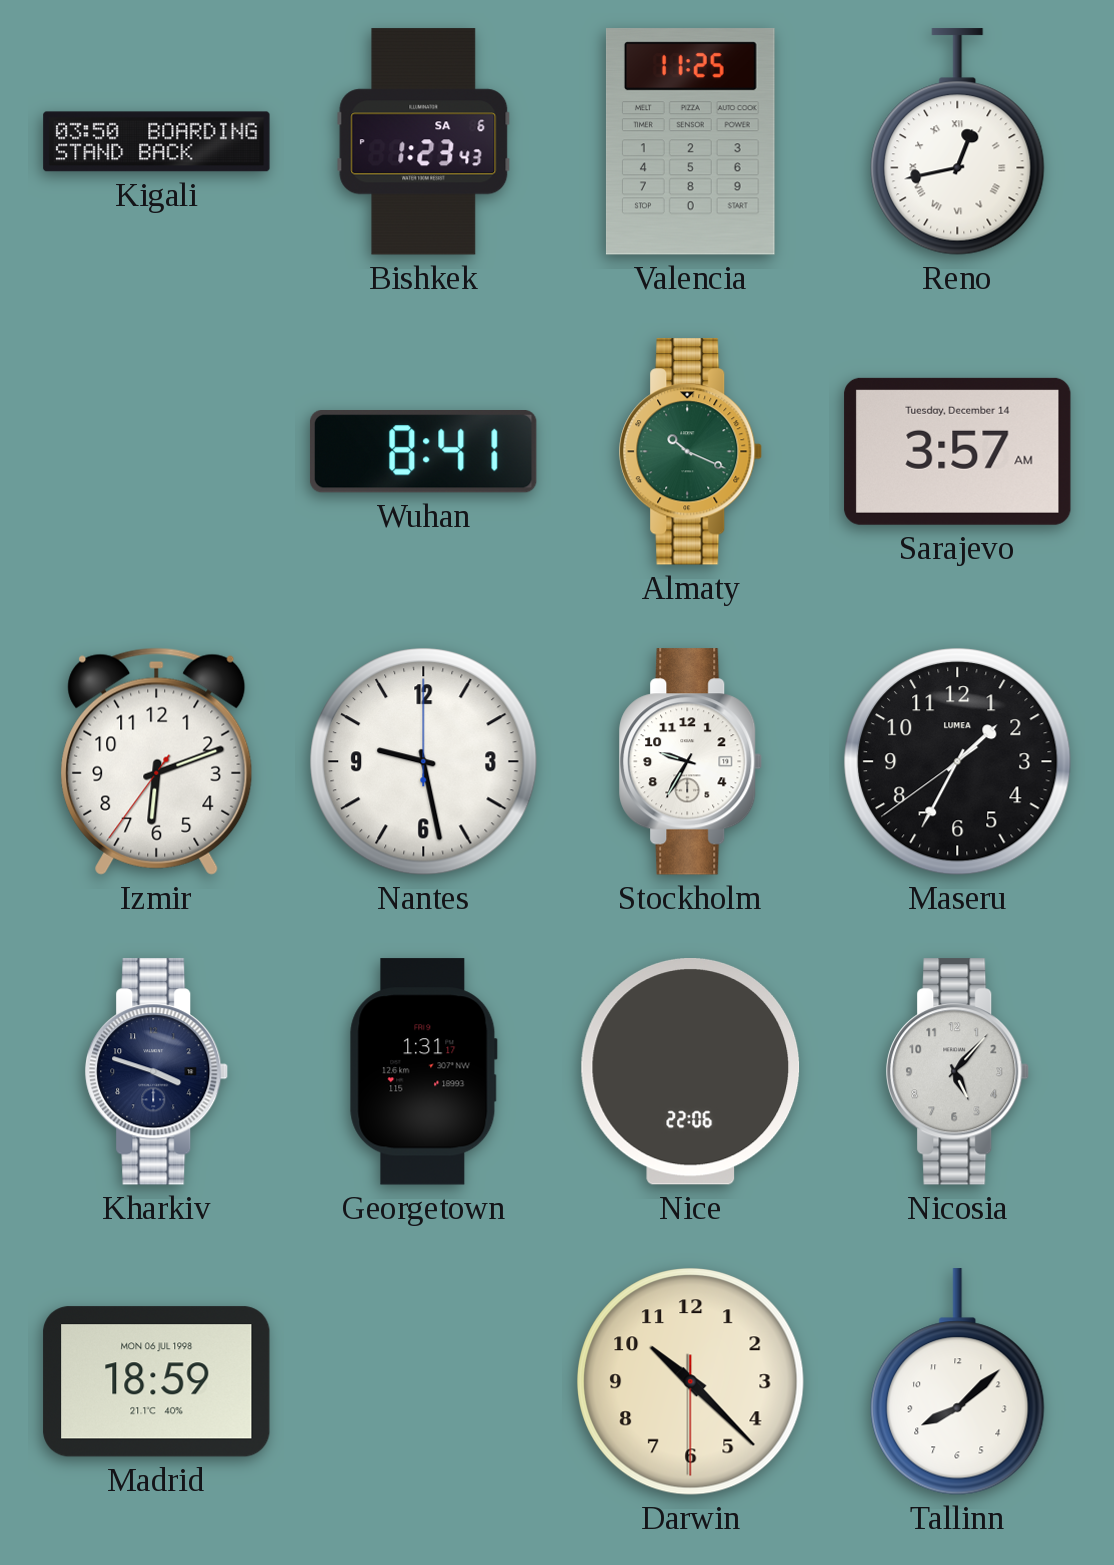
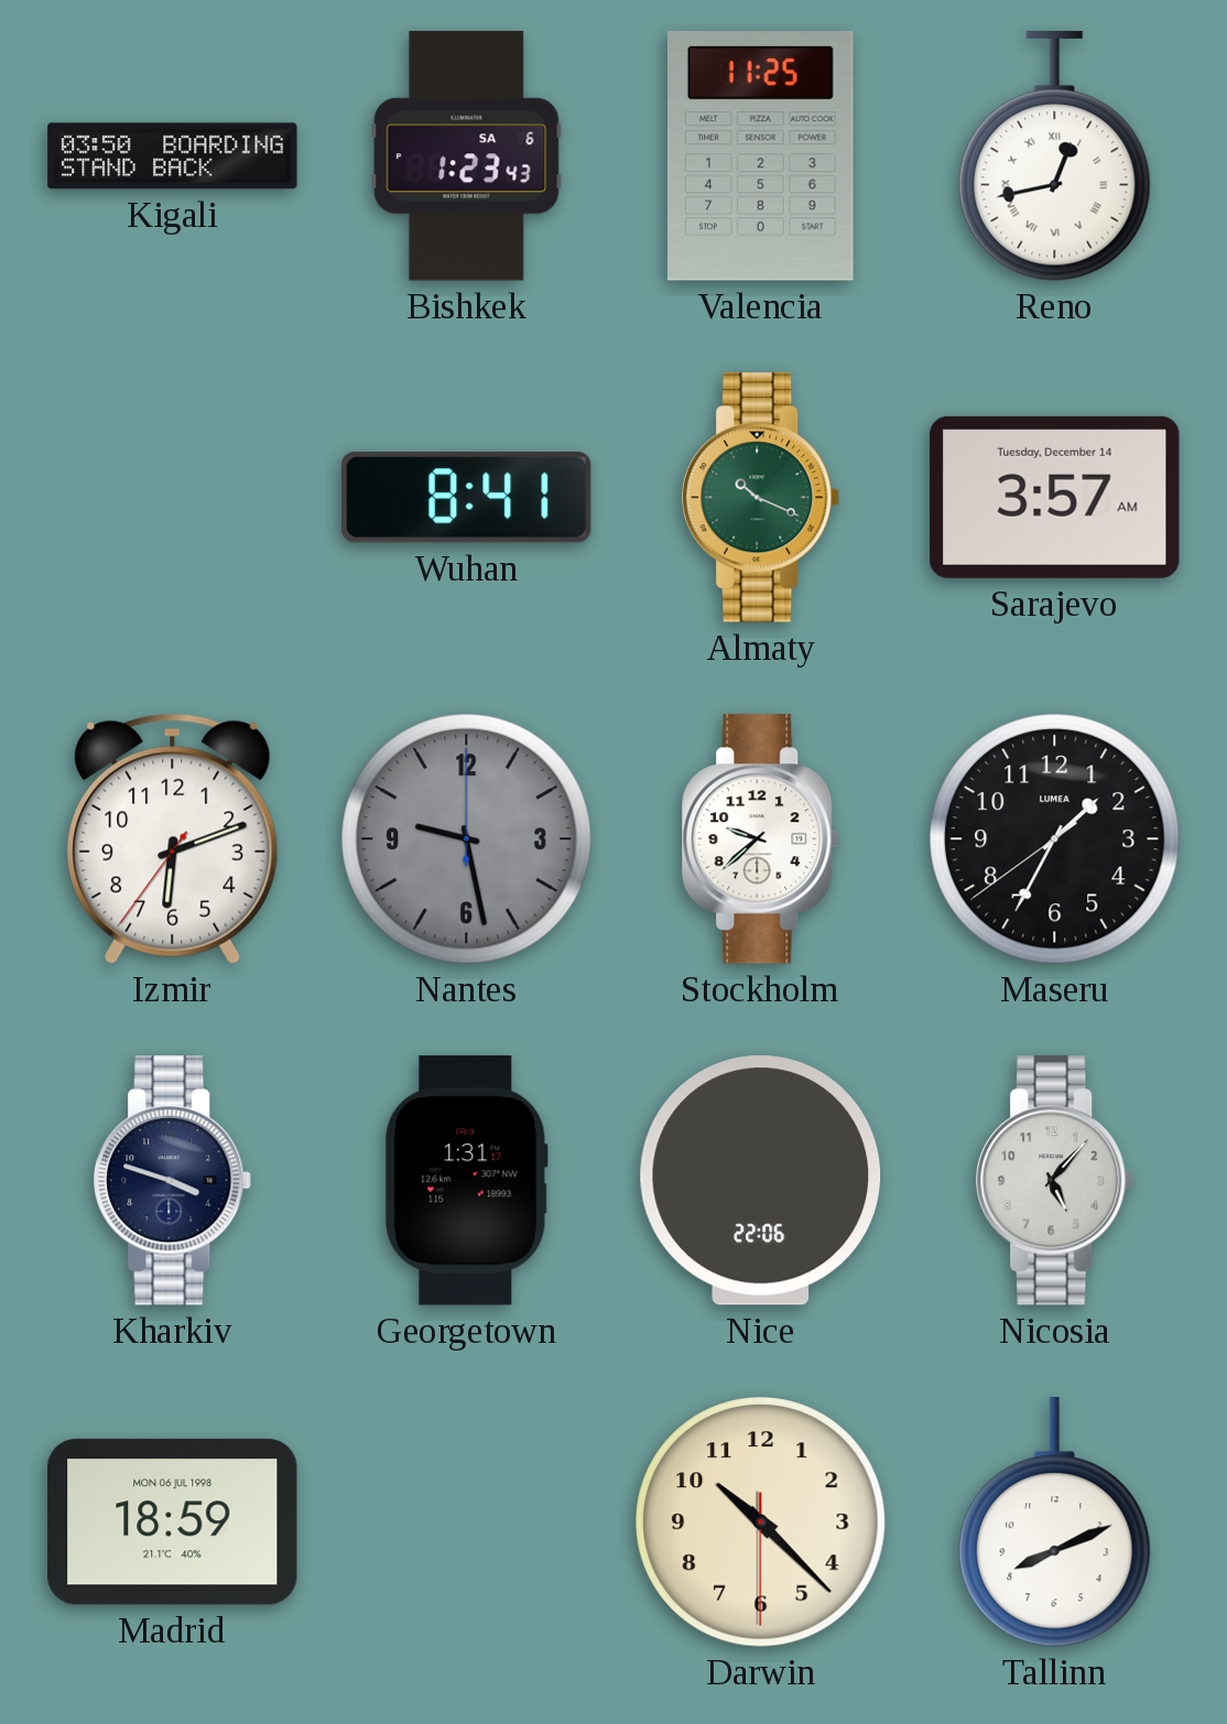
Nantes dial: white -> grey (467, 839)
Stockholm: 9:35 -> 9:38 (761, 839)
Tallinn: 8:08 -> 8:11 (1055, 1522)
